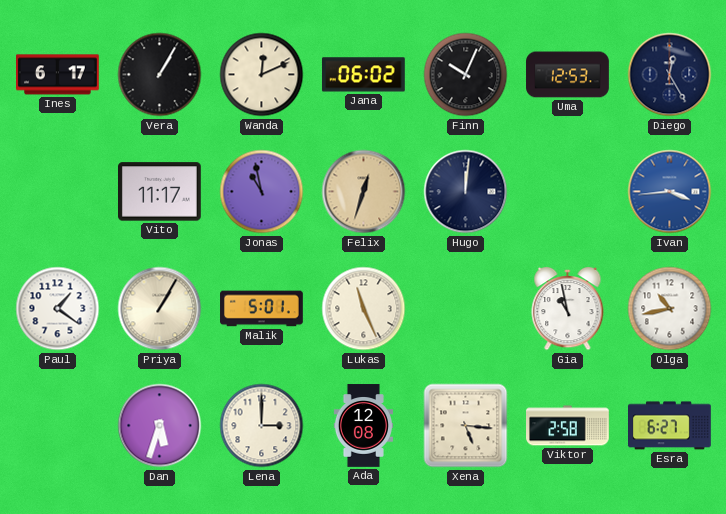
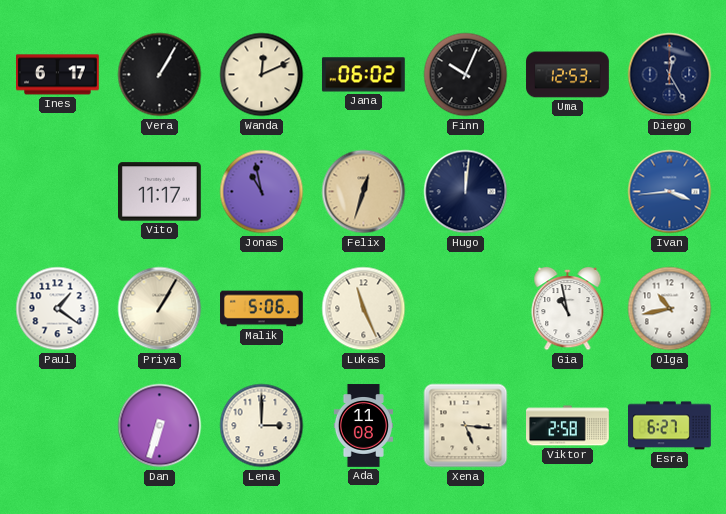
Malik: 5:01 -> 5:06 (262, 309)
Dan: 5:33 -> 6:33 (160, 426)
Ada: 12:08 -> 11:08 (363, 426)
